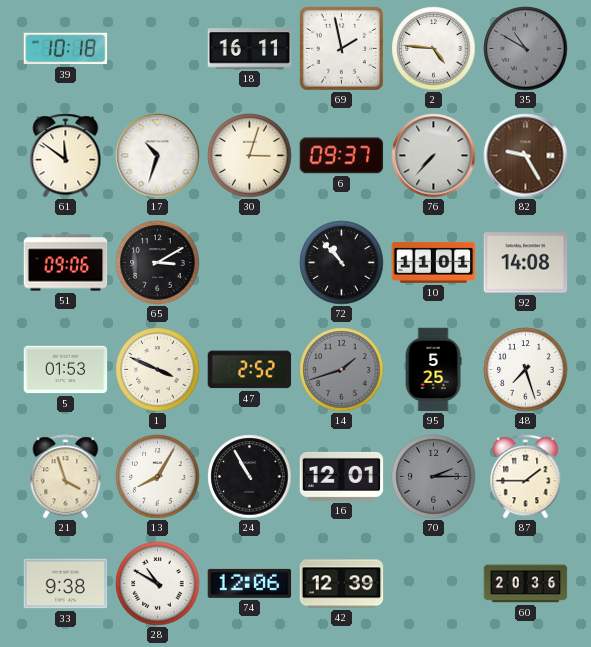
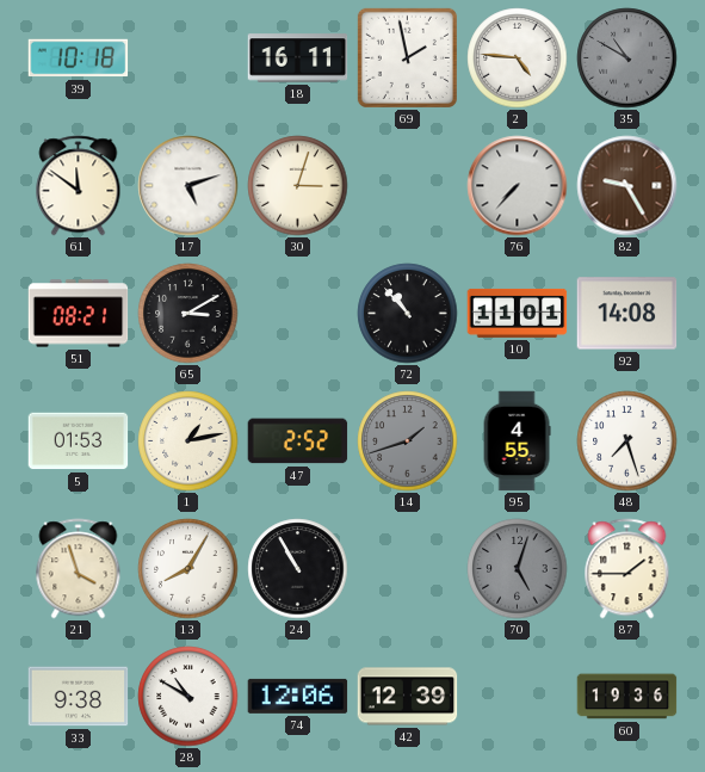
17: 10:33 -> 5:12 (188, 186)
6: 09:37 -> none (342, 156)
51: 09:06 -> 08:21 (79, 314)
1: 3:49 -> 1:13 (188, 441)
95: 5:25 -> 4:55 (517, 441)
16: 12:01 -> none (342, 476)
70: 2:15 -> 5:03 (518, 569)
60: 20:36 -> 19:36 (627, 697)
